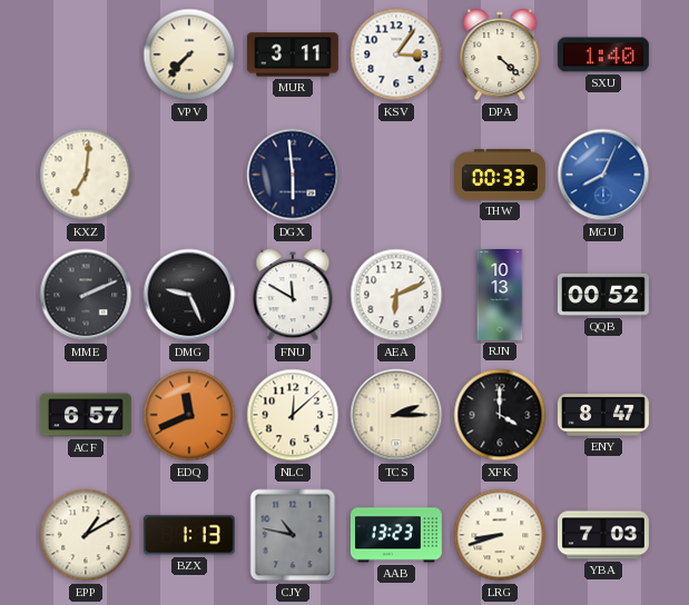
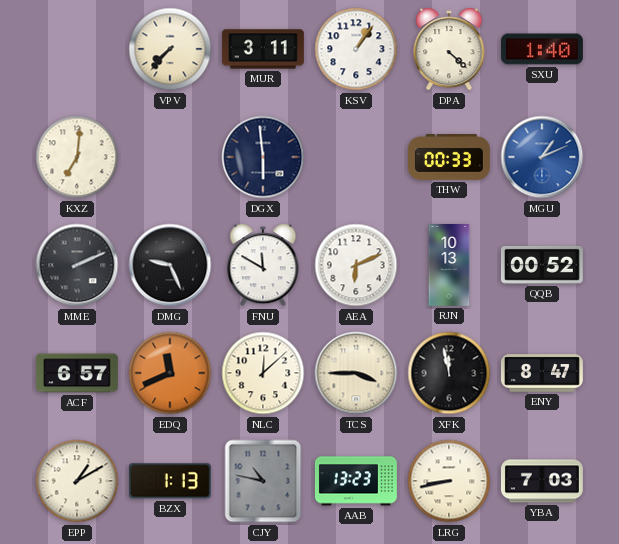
KSV: 3:06 -> 1:06 (356, 49)
MGU: 8:04 -> 1:11 (542, 157)
TCS: 2:15 -> 3:45 (356, 373)
XFK: 4:00 -> 11:58 (449, 373)
LRG: 8:42 -> 8:43 (449, 481)
